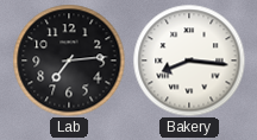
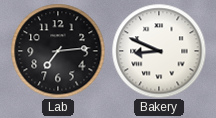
Bakery: 8:16 -> 8:49 (159, 51)
